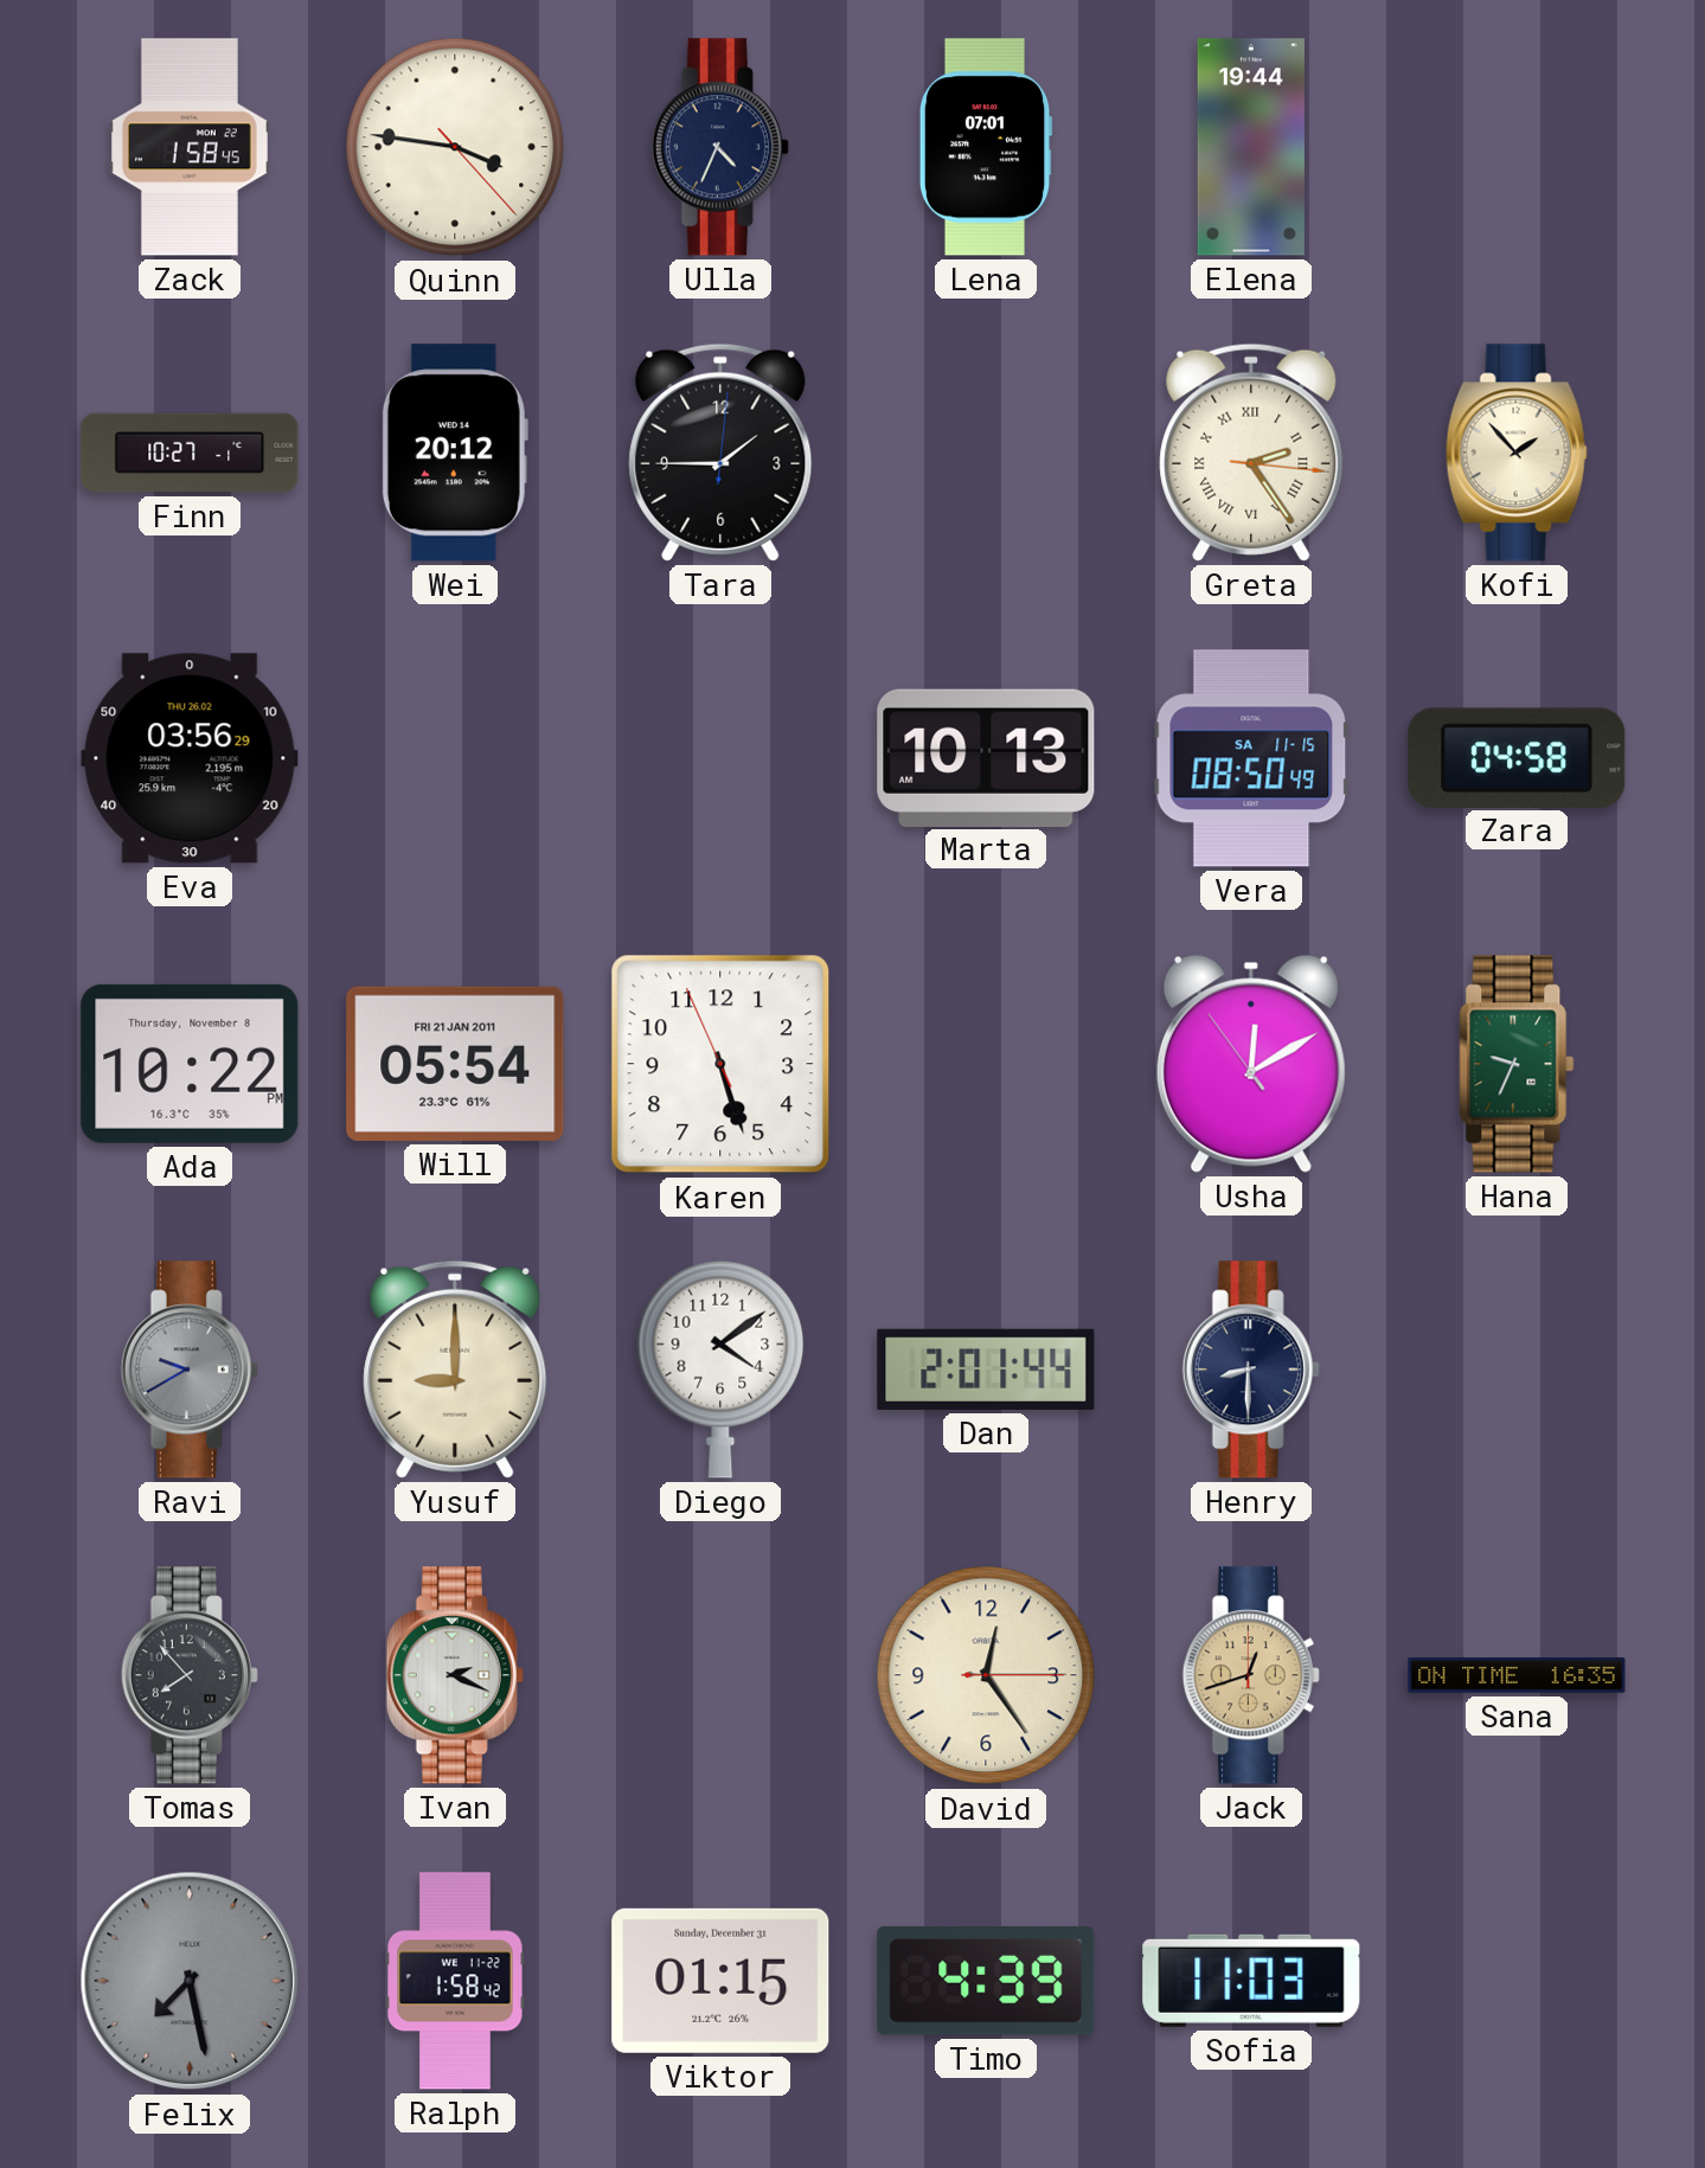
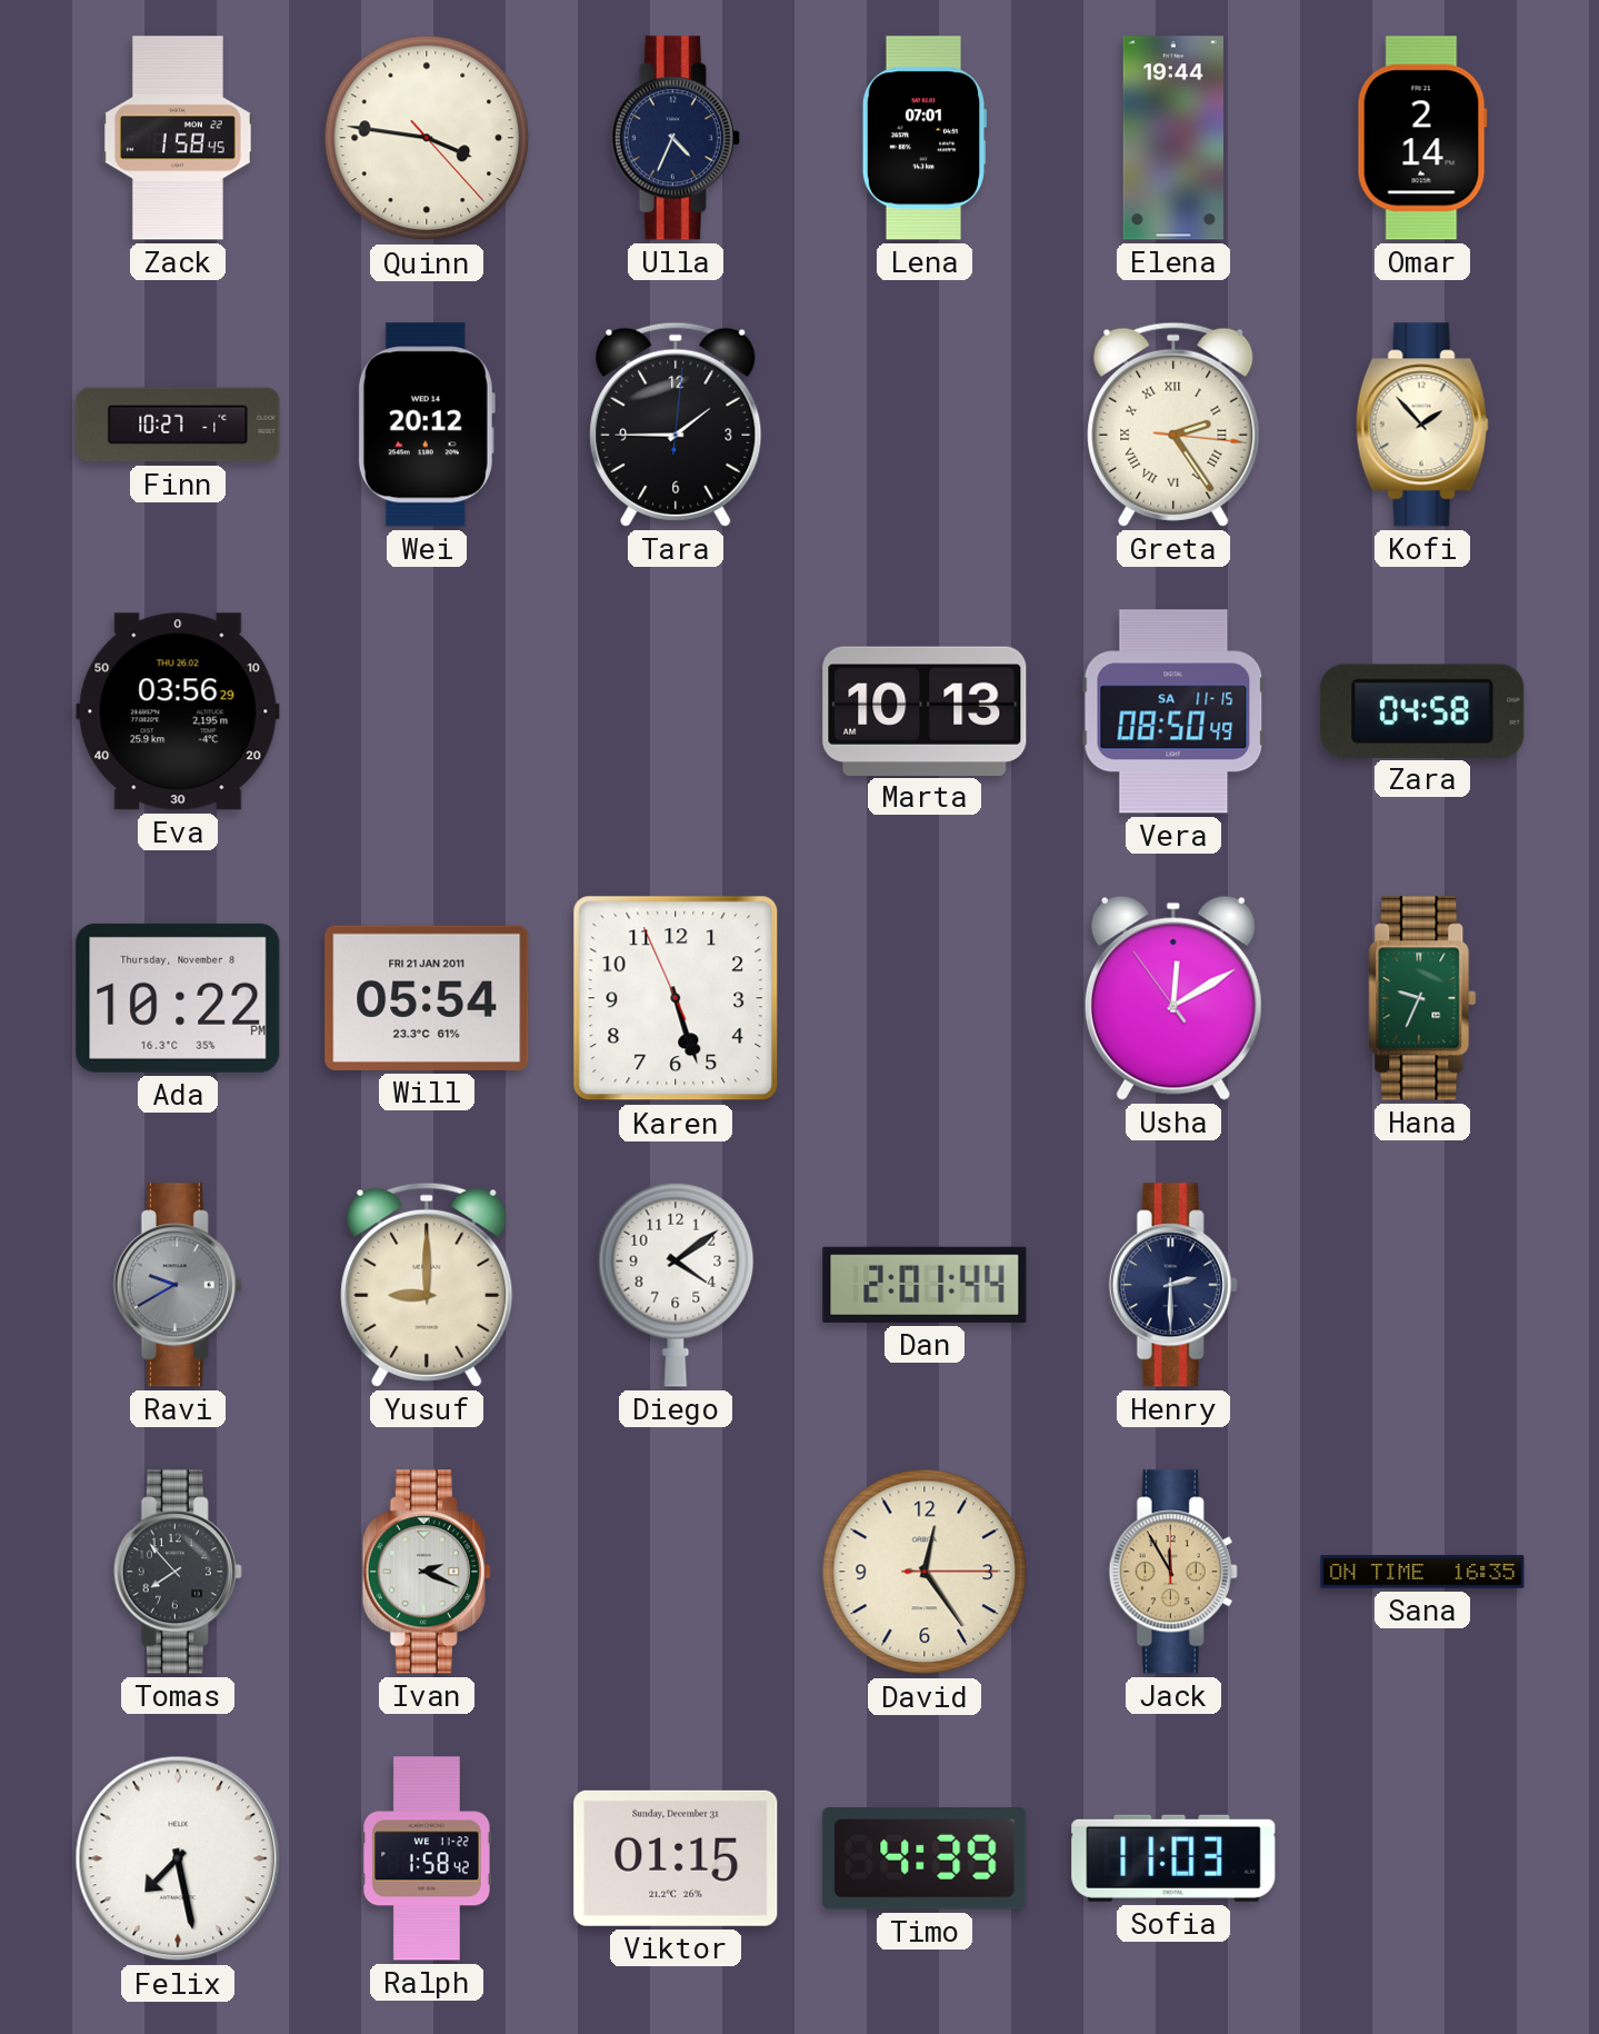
Omar: none -> 2:14 (1422, 138)
Henry: 8:30 -> 2:30 (1173, 1285)
Jack: 12:42 -> 11:55 (1173, 1572)
Felix dial: grey -> white (178, 1858)
